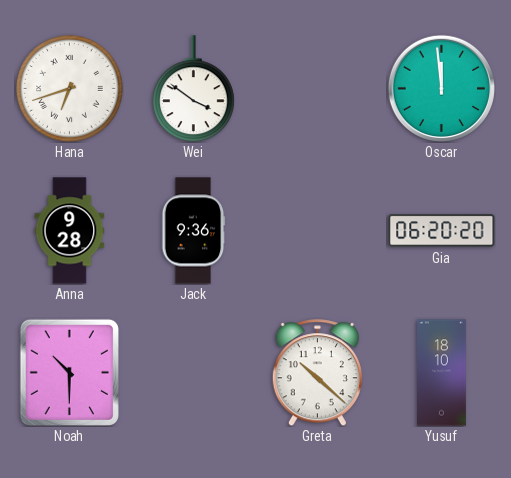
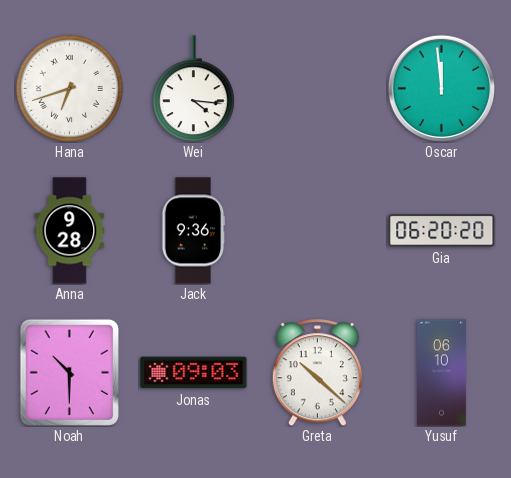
Wei: 3:51 -> 4:16 (193, 89)
Jonas: none -> 09:03 (194, 373)
Yusuf: 18:10 -> 06:10 (442, 373)
